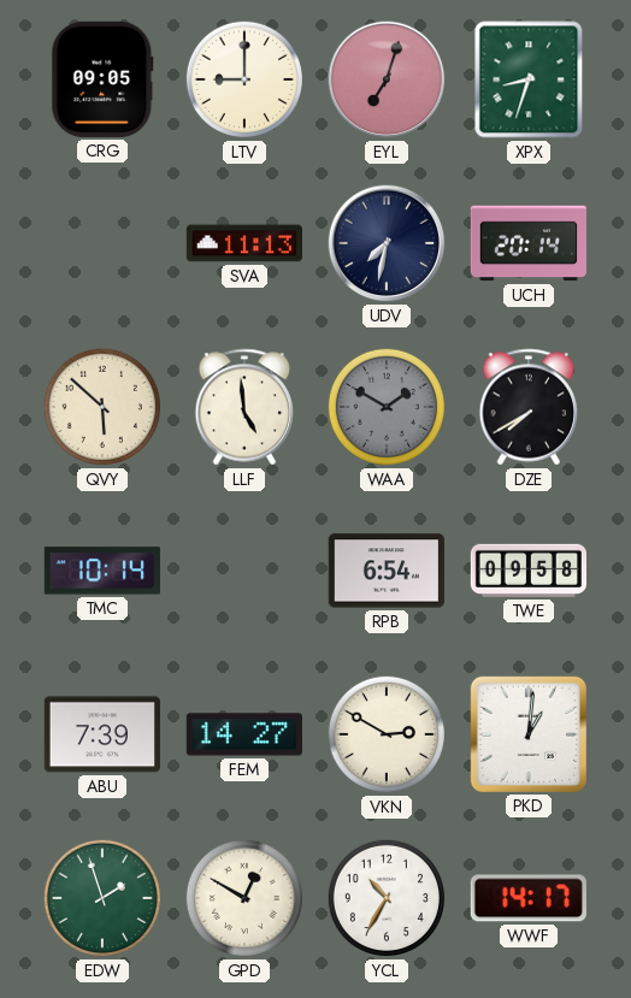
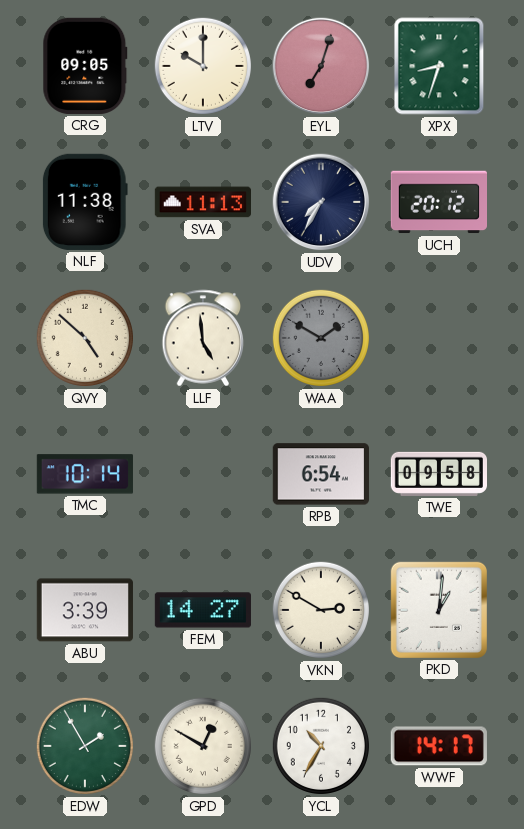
LTV: 9:00 -> 10:00 (203, 66)
NLF: none -> 11:38 (85, 202)
UDV: 7:32 -> 7:35 (321, 202)
UCH: 20:14 -> 20:12 (438, 202)
QVY: 5:52 -> 4:52 (85, 338)
DZE: 7:40 -> none (529, 407)
ABU: 7:39 -> 3:39 (85, 610)
EDW: 1:57 -> 1:55 (85, 746)
